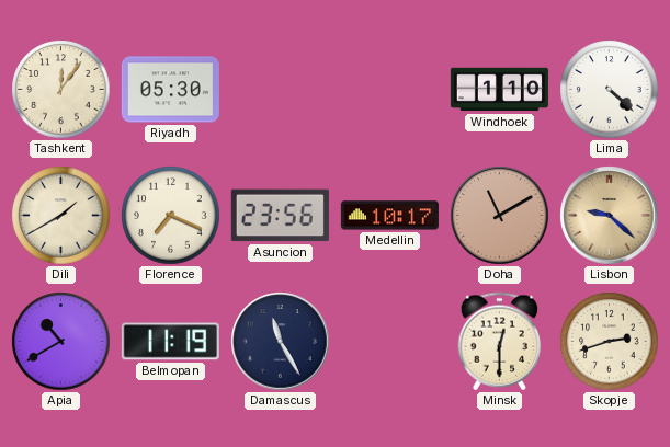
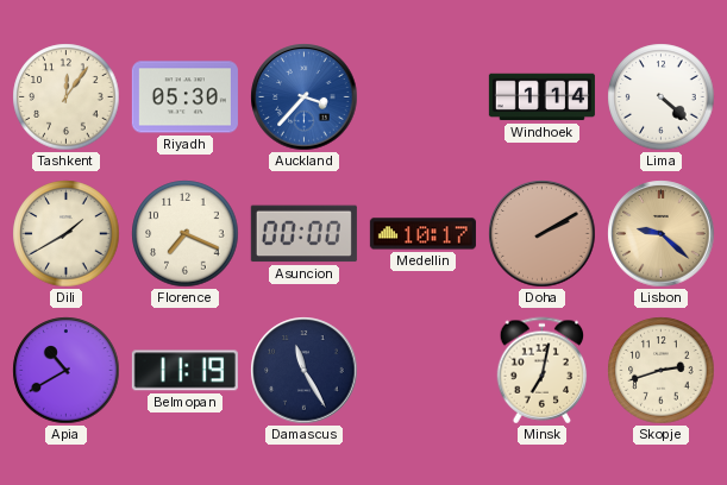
Auckland: none -> 3:37 (305, 97)
Windhoek: 1:10 -> 1:14 (541, 97)
Asuncion: 23:56 -> 00:00 (303, 234)
Doha: 11:10 -> 2:10 (543, 234)
Minsk: 12:30 -> 7:02 (543, 371)
